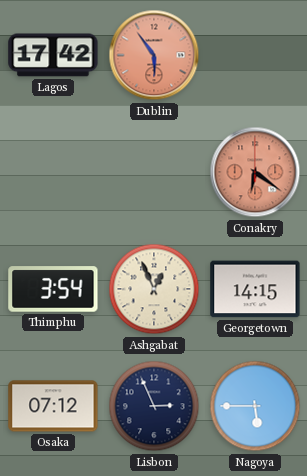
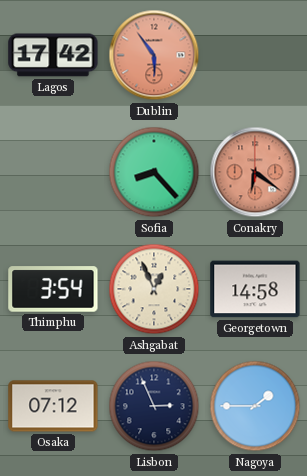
Sofia: none -> 8:23 (154, 172)
Georgetown: 14:15 -> 14:58 (255, 289)
Nagoya: 5:45 -> 1:45 (255, 406)
